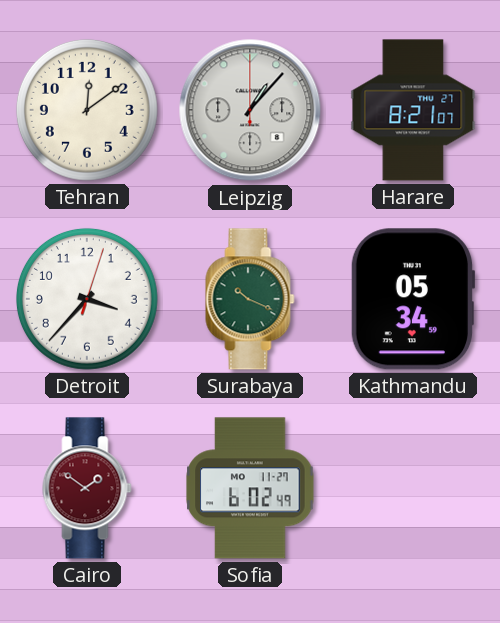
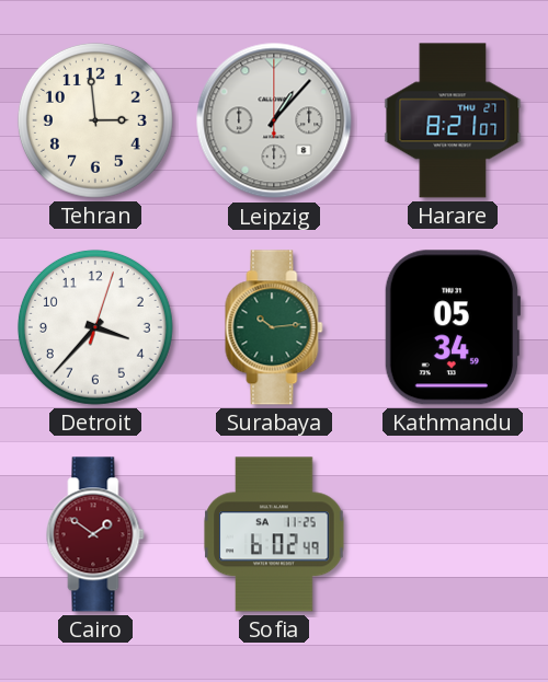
Tehran: 12:09 -> 2:59 (95, 120)
Surabaya: 10:19 -> 10:14 (274, 327)
Sofia date: MO 11-27 -> SA 11-25 (274, 534)
